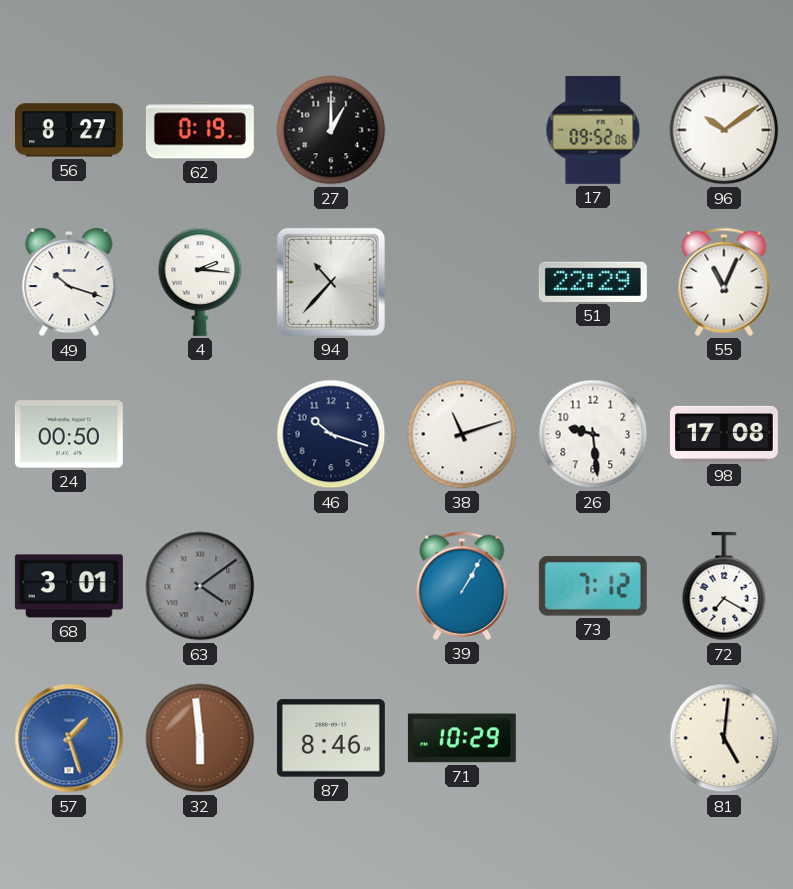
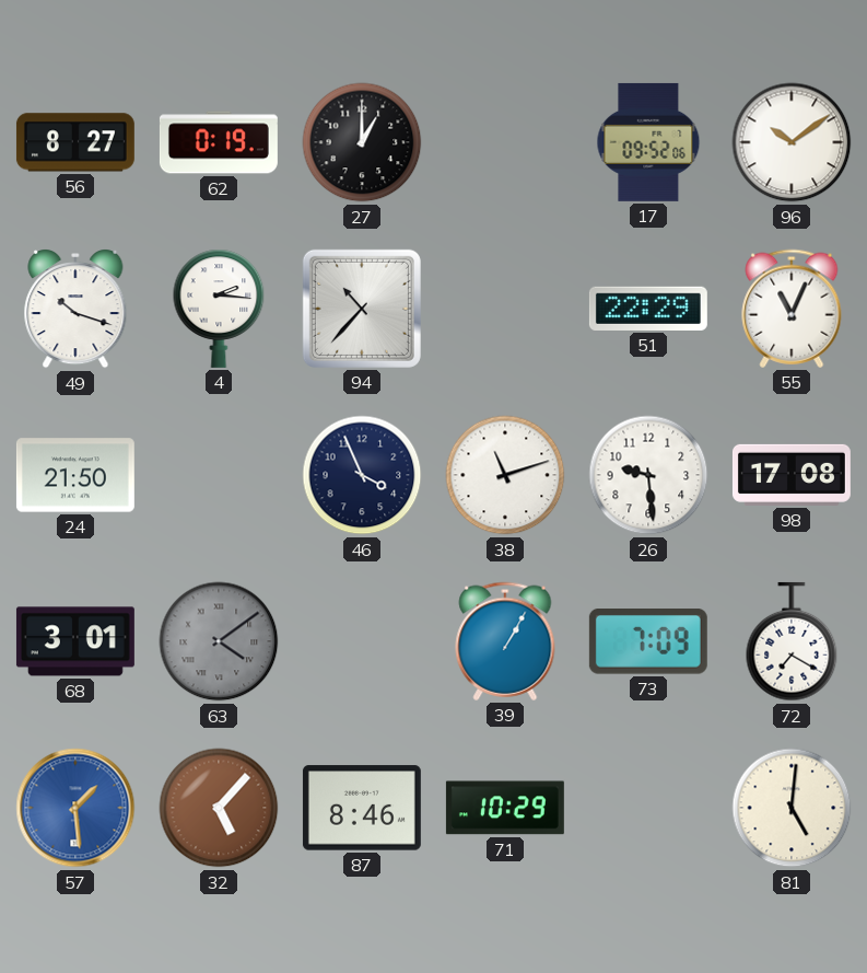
24: 00:50 -> 21:50 (75, 475)
46: 10:18 -> 3:56 (362, 475)
73: 7:12 -> 7:09 (648, 642)
57: 1:27 -> 1:29 (75, 808)
32: 5:59 -> 5:07 (219, 808)
